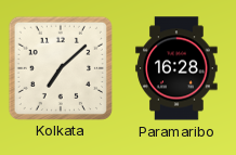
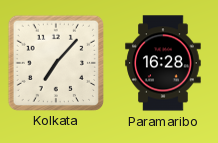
Kolkata: 7:08 -> 7:07 (55, 62)
